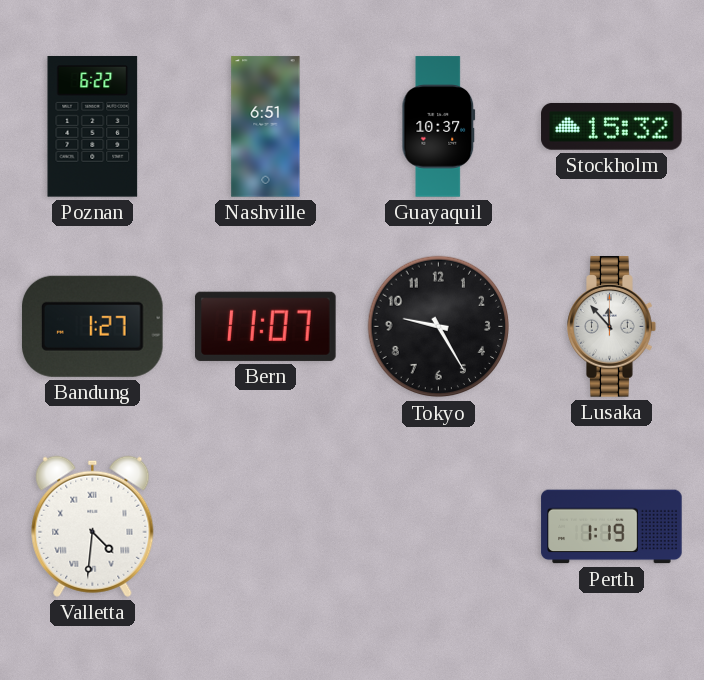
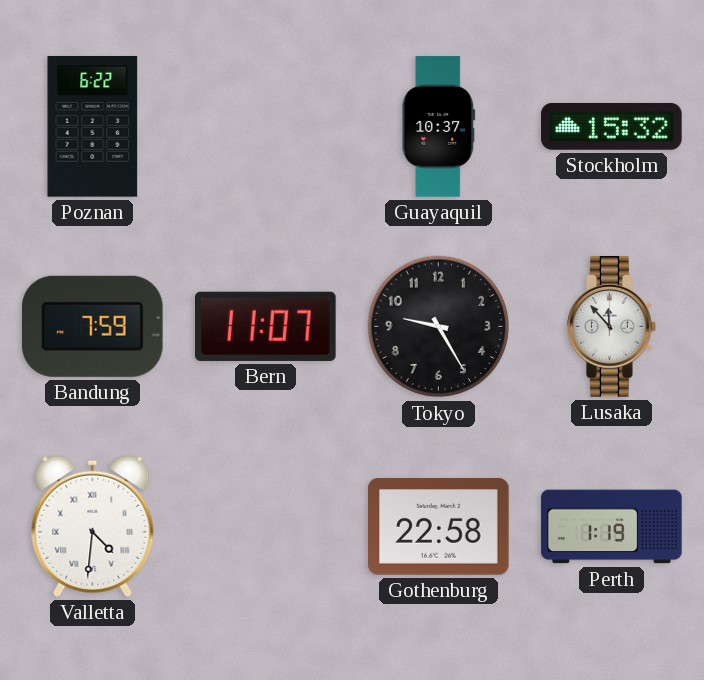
Nashville: 6:51 -> none (266, 127)
Bandung: 1:27 -> 7:59 (92, 326)
Gothenburg: none -> 22:58 (439, 527)
